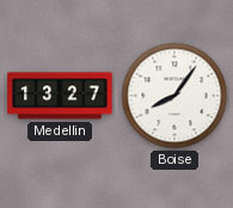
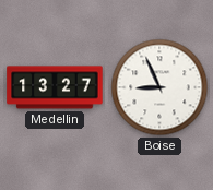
Boise: 8:06 -> 8:56 (159, 87)
